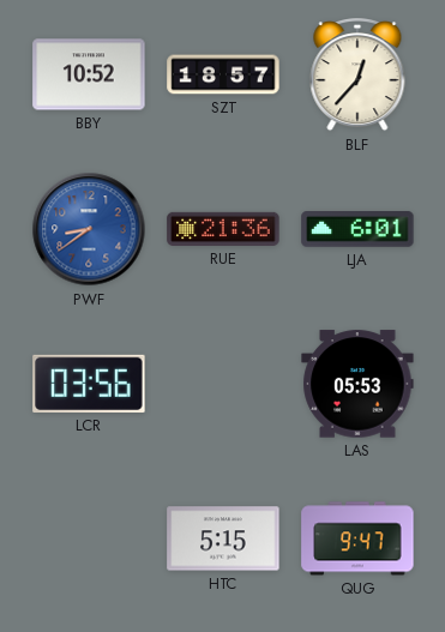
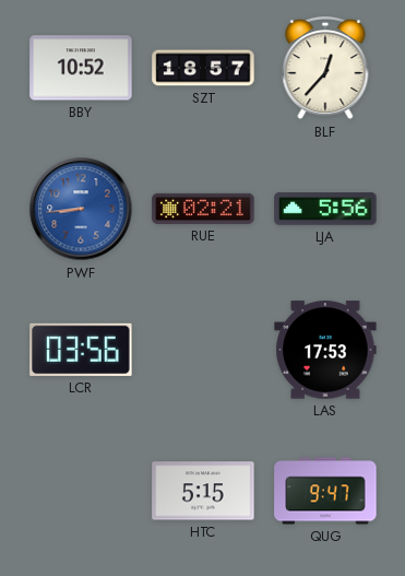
PWF: 8:39 -> 8:44 (81, 209)
RUE: 21:36 -> 02:21 (203, 209)
LJA: 6:01 -> 5:56 (325, 209)
LAS: 05:53 -> 17:53 (325, 350)
